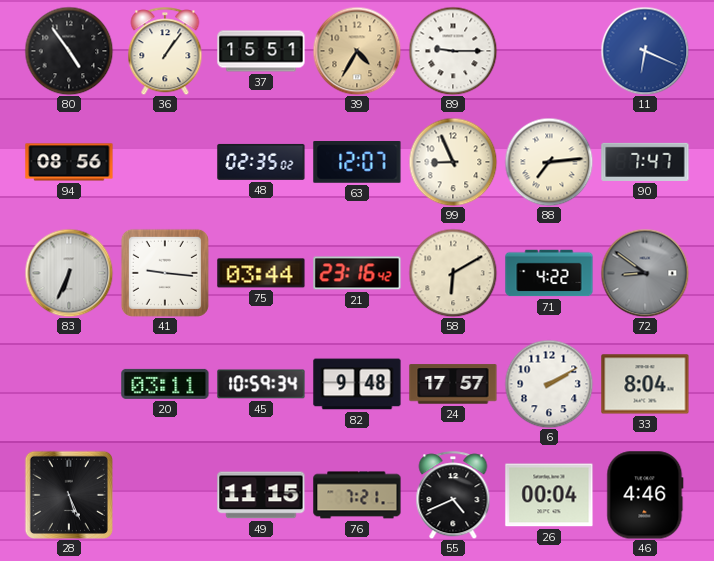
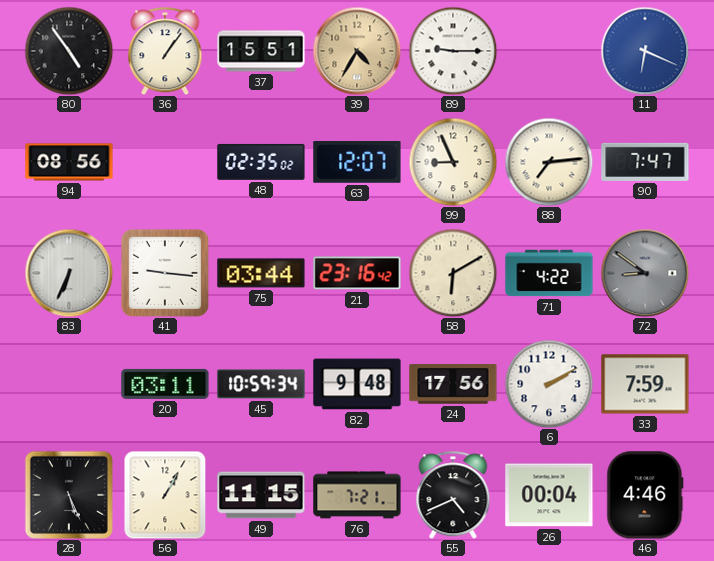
24: 17:57 -> 17:56 (453, 384)
33: 8:04 -> 7:59 (645, 384)
56: none -> 1:05 (165, 495)
